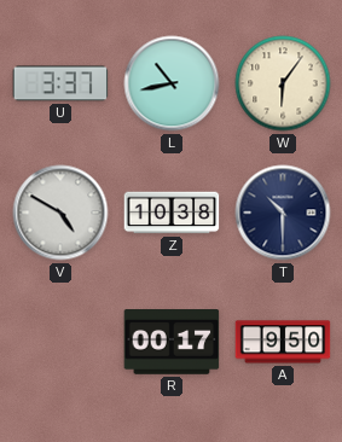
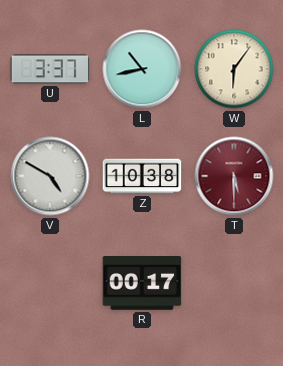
T: 10:30 -> 5:30 (234, 176)
T dial: navy -> burgundy (234, 176)
A: 9:50 -> none (283, 342)
